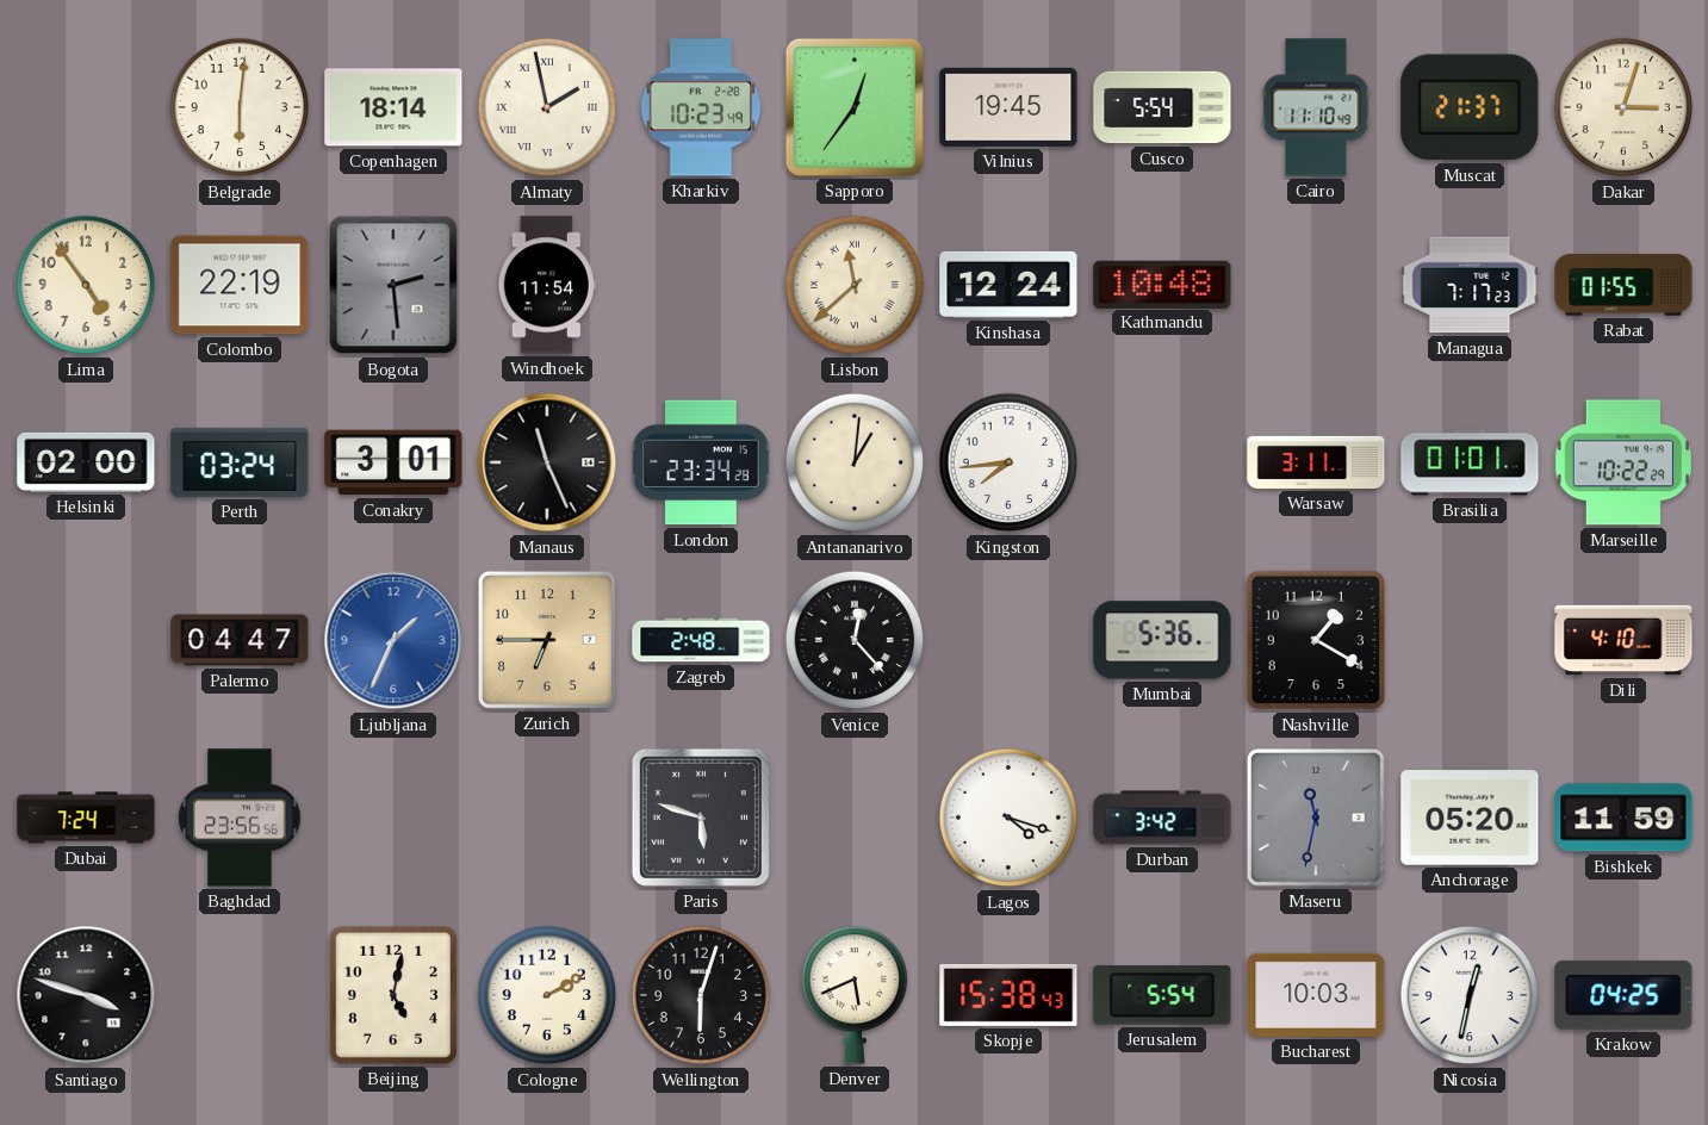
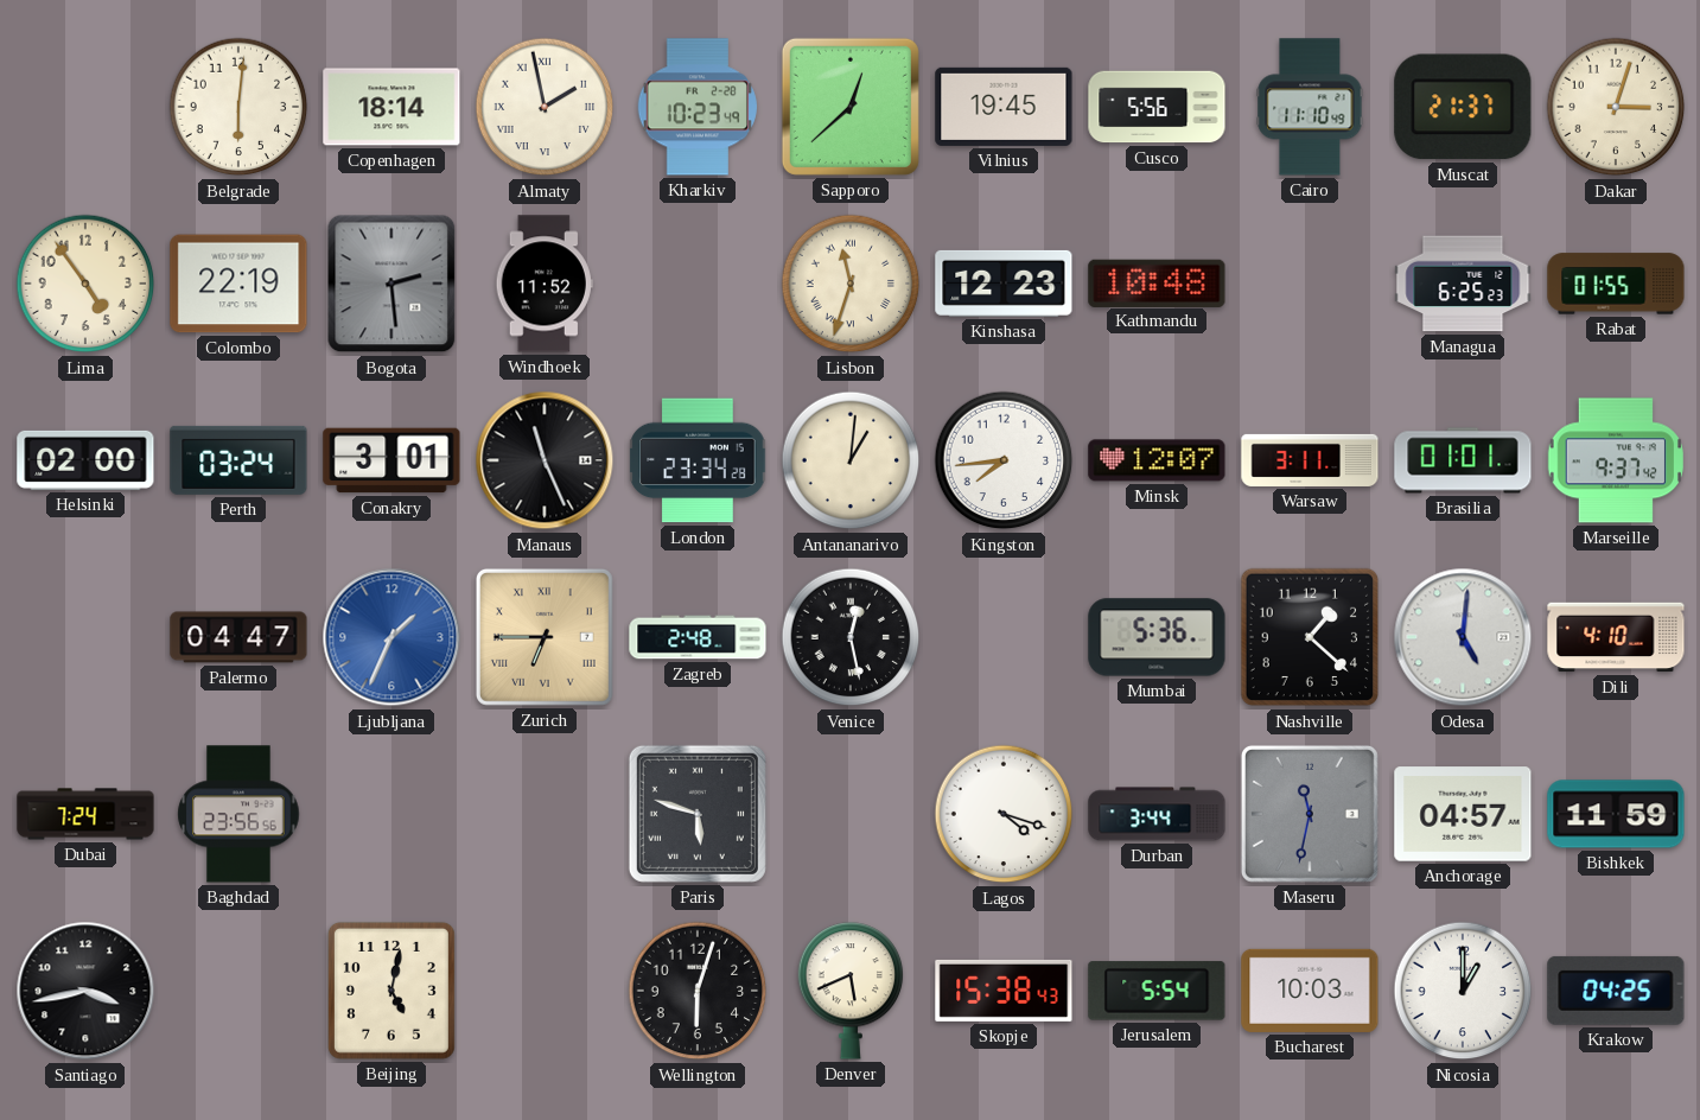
Sapporo: 12:36 -> 12:38 (851, 107)
Cusco: 5:54 -> 5:56 (1157, 107)
Windhoek: 11:54 -> 11:52 (545, 284)
Lisbon: 11:38 -> 11:33 (851, 284)
Kinshasa: 12:24 -> 12:23 (1004, 284)
Managua: 7:17 -> 6:25 (1463, 284)
Minsk: none -> 12:07 (1157, 460)
Marseille: 10:22 -> 9:37 (1616, 460)
Zurich numerals: Arabic -> Roman (545, 637)
Venice: 12:23 -> 12:28 (851, 637)
Nashville: 1:20 -> 1:22 (1310, 637)
Odesa: none -> 5:01 (1463, 637)
Durban: 3:42 -> 3:44 (1157, 814)
Anchorage: 05:20 -> 04:57 (1463, 814)
Santiago: 3:48 -> 3:43 (85, 991)
Cologne: 2:10 -> none (547, 995)
Nicosia: 12:32 -> 1:00 (1463, 991)
